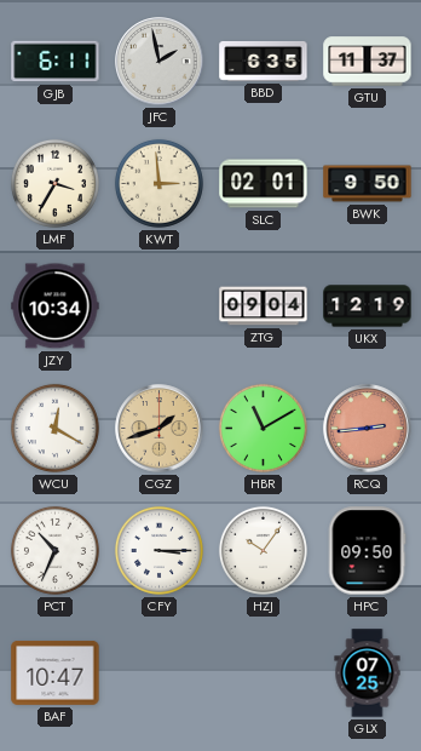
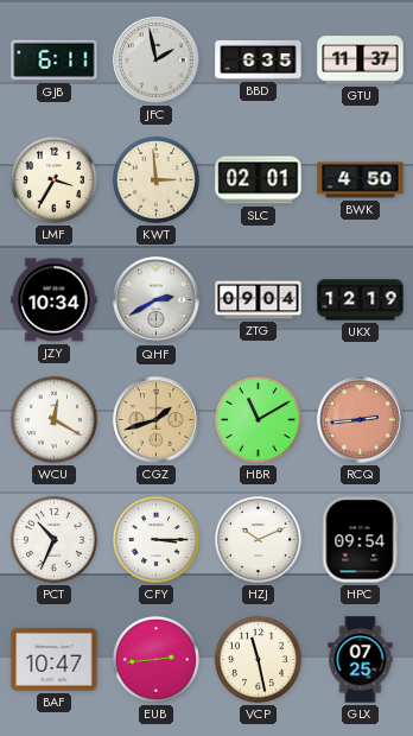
BWK: 9:50 -> 4:50 (361, 180)
QHF: none -> 2:40 (157, 300)
HZJ: 10:06 -> 10:11 (258, 539)
HPC: 09:50 -> 09:54 (360, 540)
EUB: none -> 2:44 (155, 659)
VCP: none -> 11:28 (258, 659)
